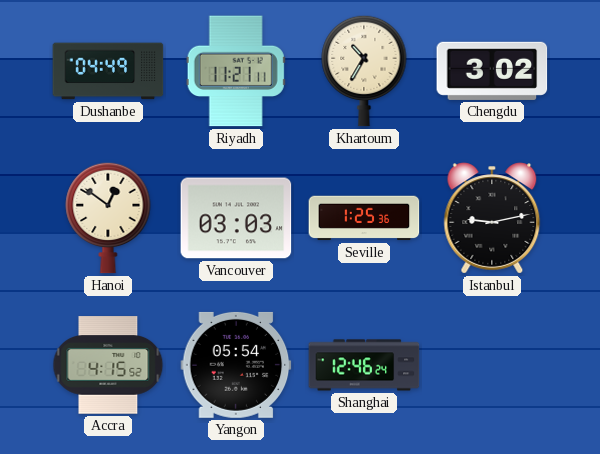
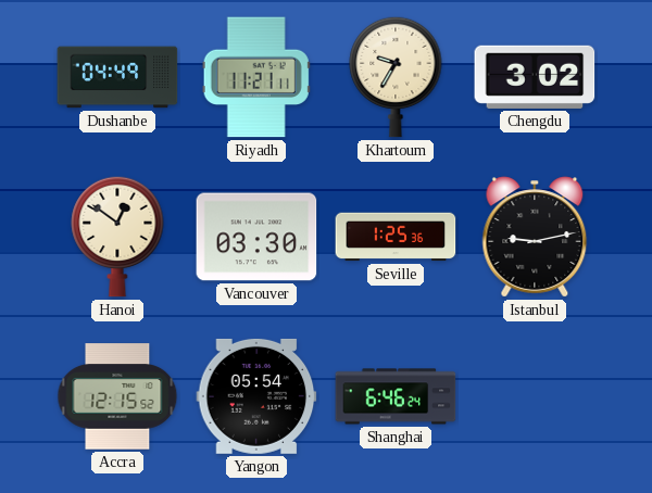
Khartoum: 10:35 -> 9:35 (396, 77)
Vancouver: 03:03 -> 03:30 (256, 237)
Accra: 4:15 -> 12:15 (117, 396)
Shanghai: 12:46 -> 6:46 (396, 396)
